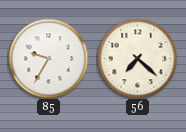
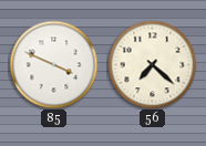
85: 9:35 -> 3:49 (53, 64)
